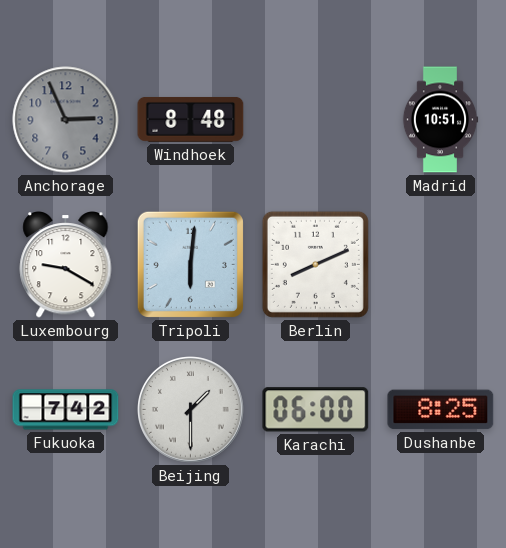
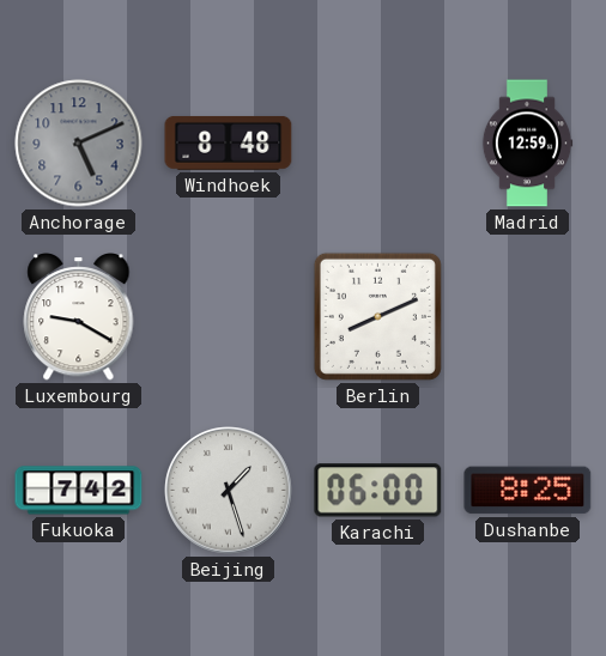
Anchorage: 2:56 -> 5:11 (79, 144)
Madrid: 10:51 -> 12:59 (527, 144)
Tripoli: 6:01 -> none (190, 264)
Beijing: 1:30 -> 1:27 (229, 491)
